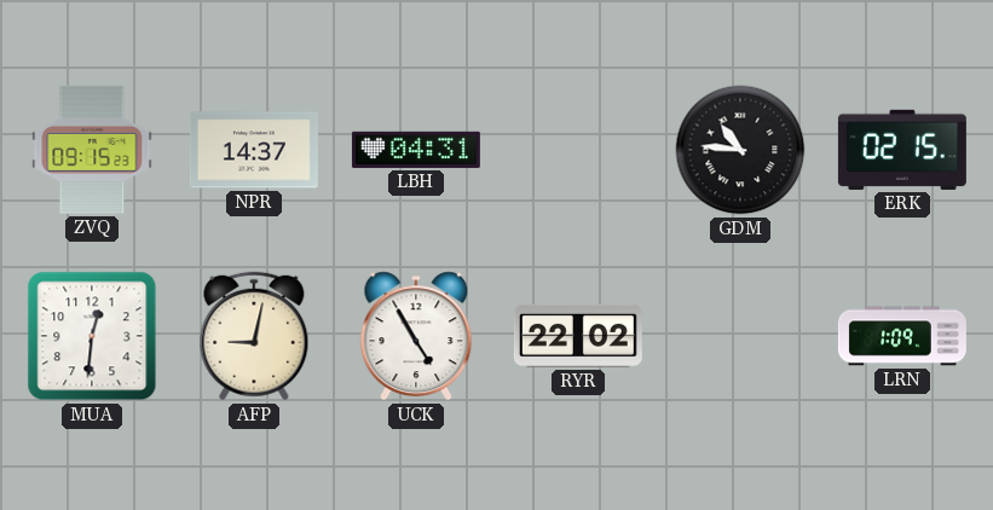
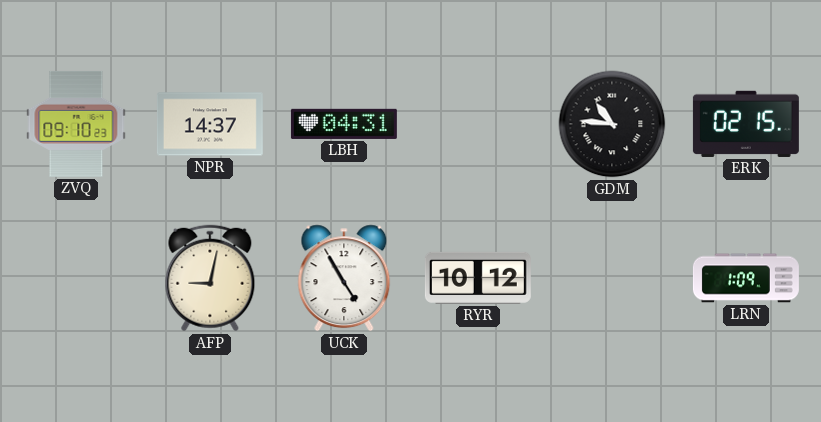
ZVQ: 09:15 -> 09:10 (76, 124)
MUA: 12:31 -> none (92, 336)
RYR: 22:02 -> 10:12 (478, 278)
